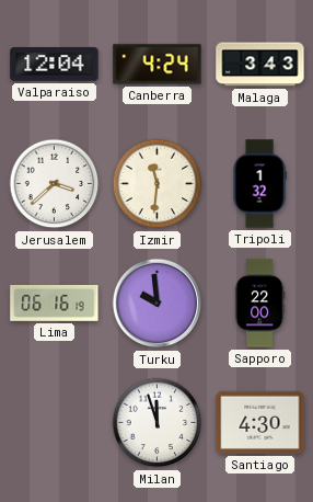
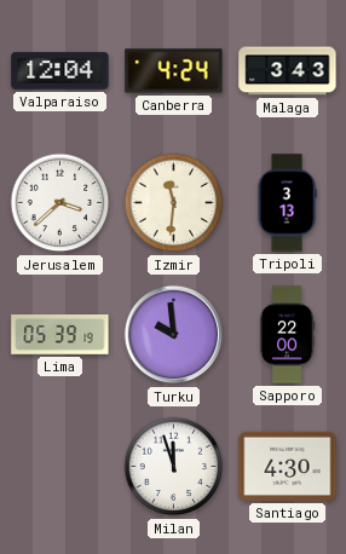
Tripoli: 1:32 -> 3:13 (287, 203)
Lima: 06:16 -> 05:39 (60, 334)
